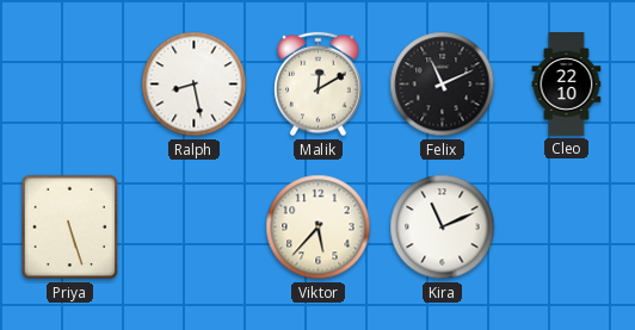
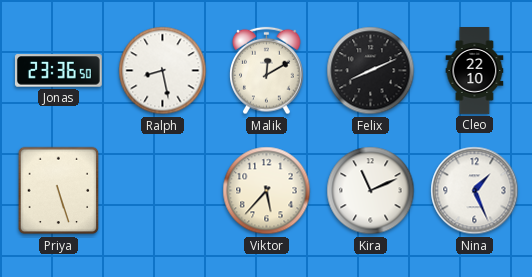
Jonas: none -> 23:36 (58, 71)
Felix: 11:11 -> 8:11 (371, 71)
Nina: none -> 1:26 (475, 191)
